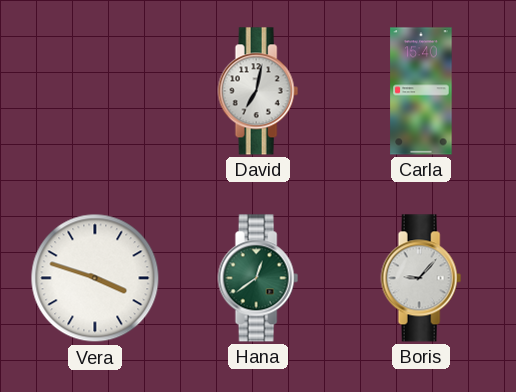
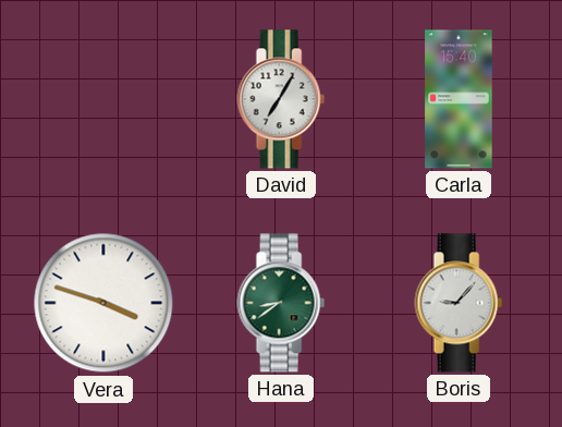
David: 7:02 -> 7:05 (281, 99)
Hana: 12:39 -> 8:39 (281, 303)
